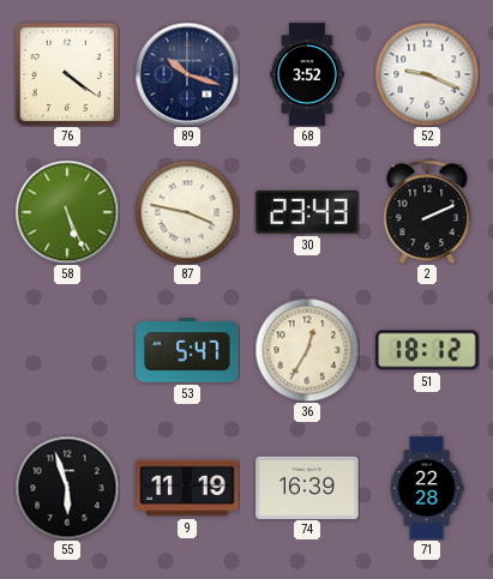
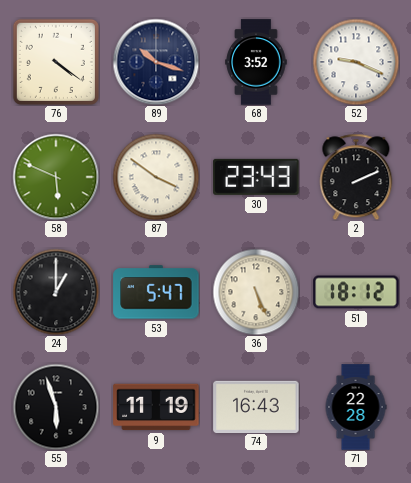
58: 5:26 -> 5:49 (56, 177)
87: 3:47 -> 3:51 (156, 177)
24: none -> 1:00 (56, 292)
36: 12:35 -> 5:26 (256, 292)
74: 16:39 -> 16:43 (256, 406)
